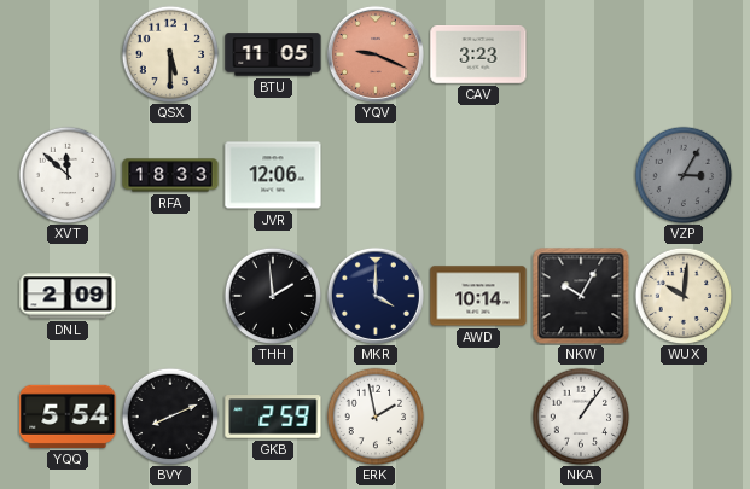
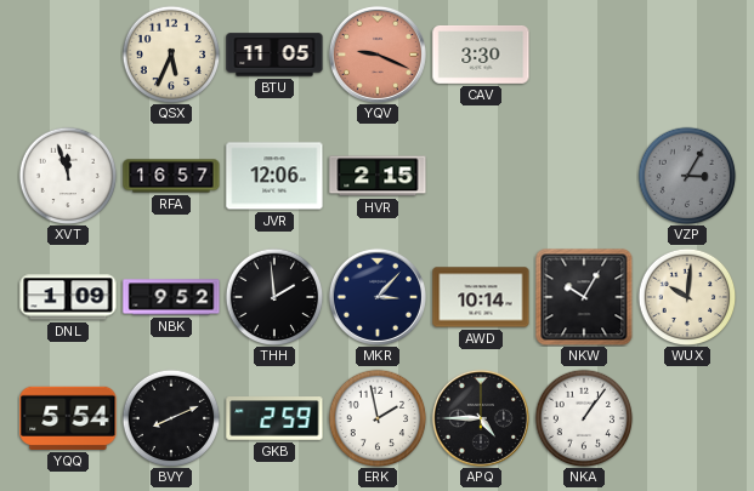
QSX: 5:30 -> 5:34 (171, 55)
CAV: 3:23 -> 3:30 (481, 56)
XVT: 11:52 -> 11:57 (68, 176)
RFA: 18:33 -> 16:57 (171, 176)
HVR: none -> 2:15 (378, 176)
DNL: 2:09 -> 1:09 (68, 297)
NBK: none -> 9:52 (171, 297)
MKR: 4:00 -> 3:07 (378, 297)
APQ: none -> 4:45 (481, 418)
